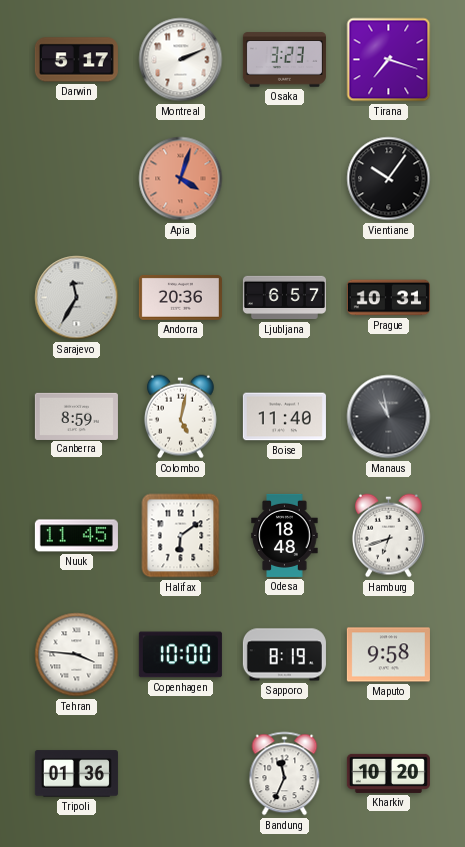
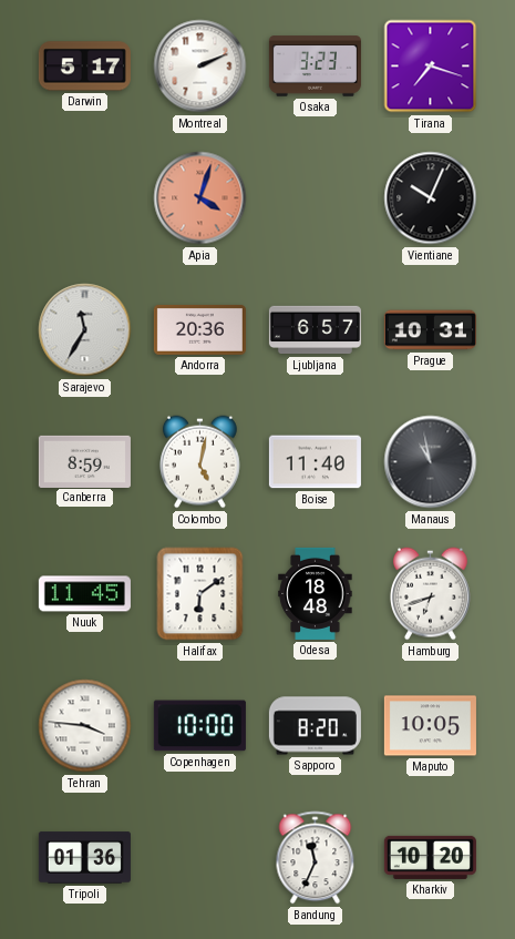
Vientiane: 10:06 -> 10:04 (431, 198)
Sapporo: 8:19 -> 8:20 (315, 726)
Maputo: 9:58 -> 10:05 (430, 726)
